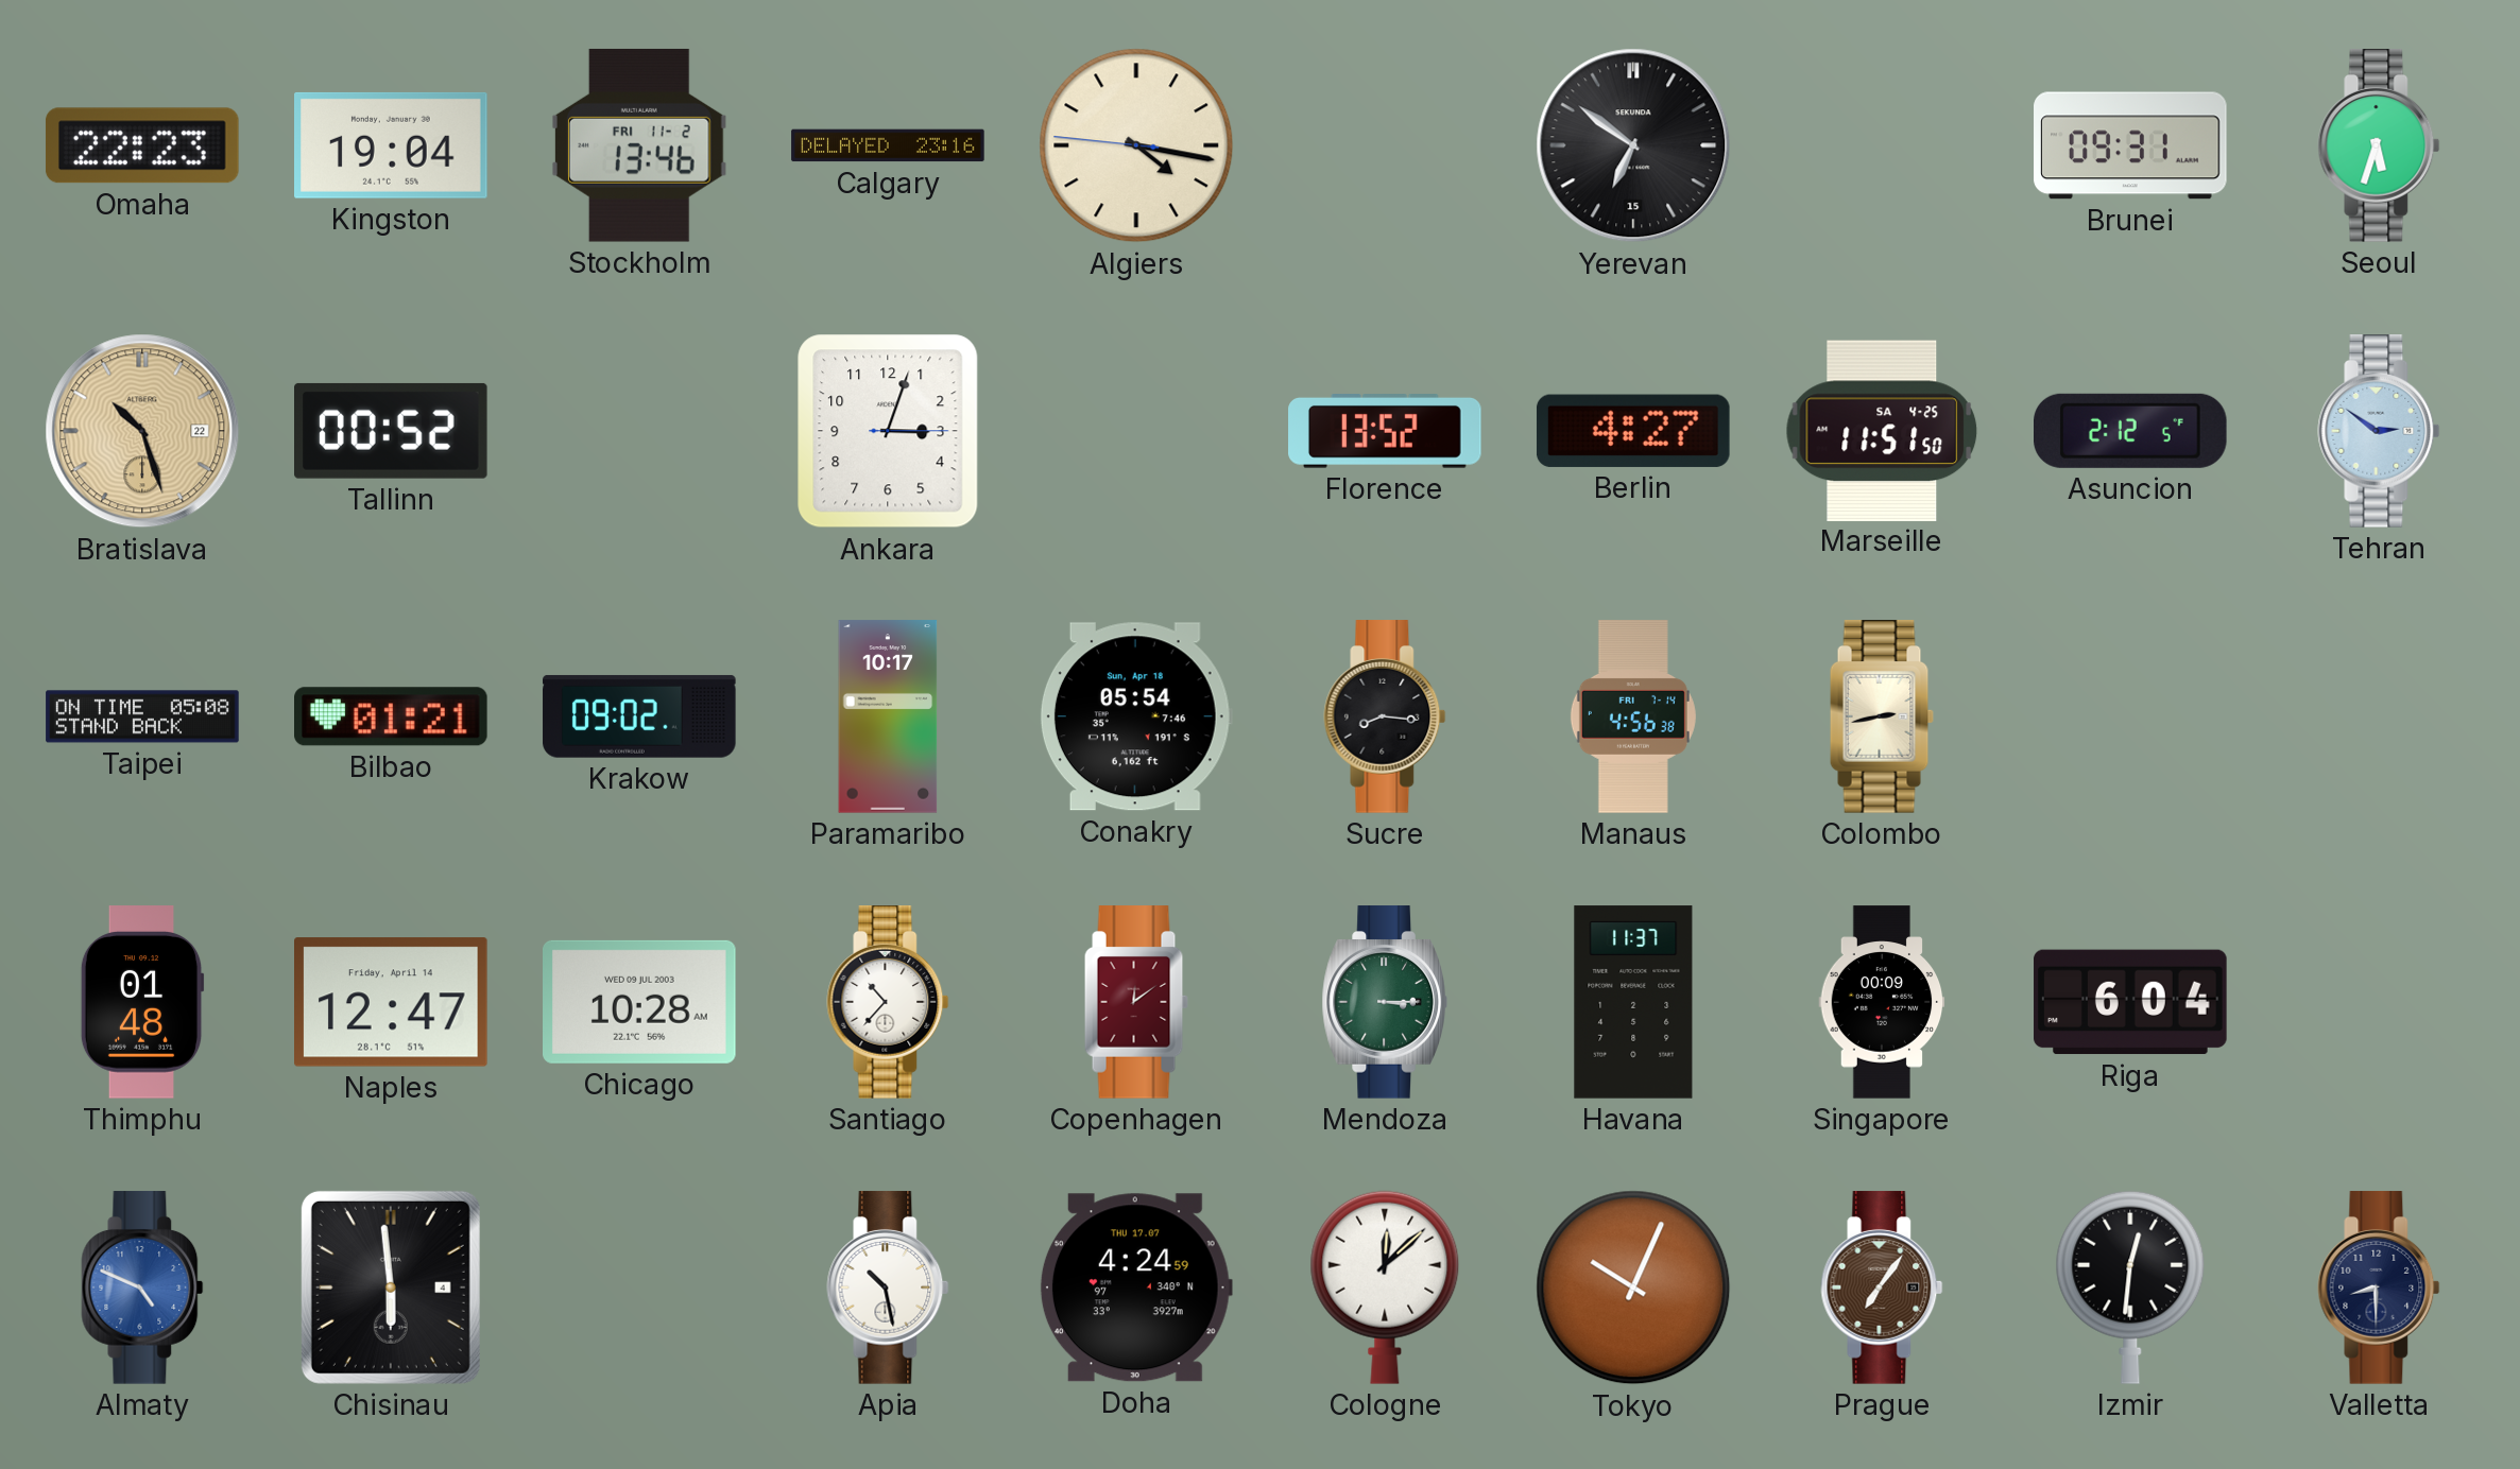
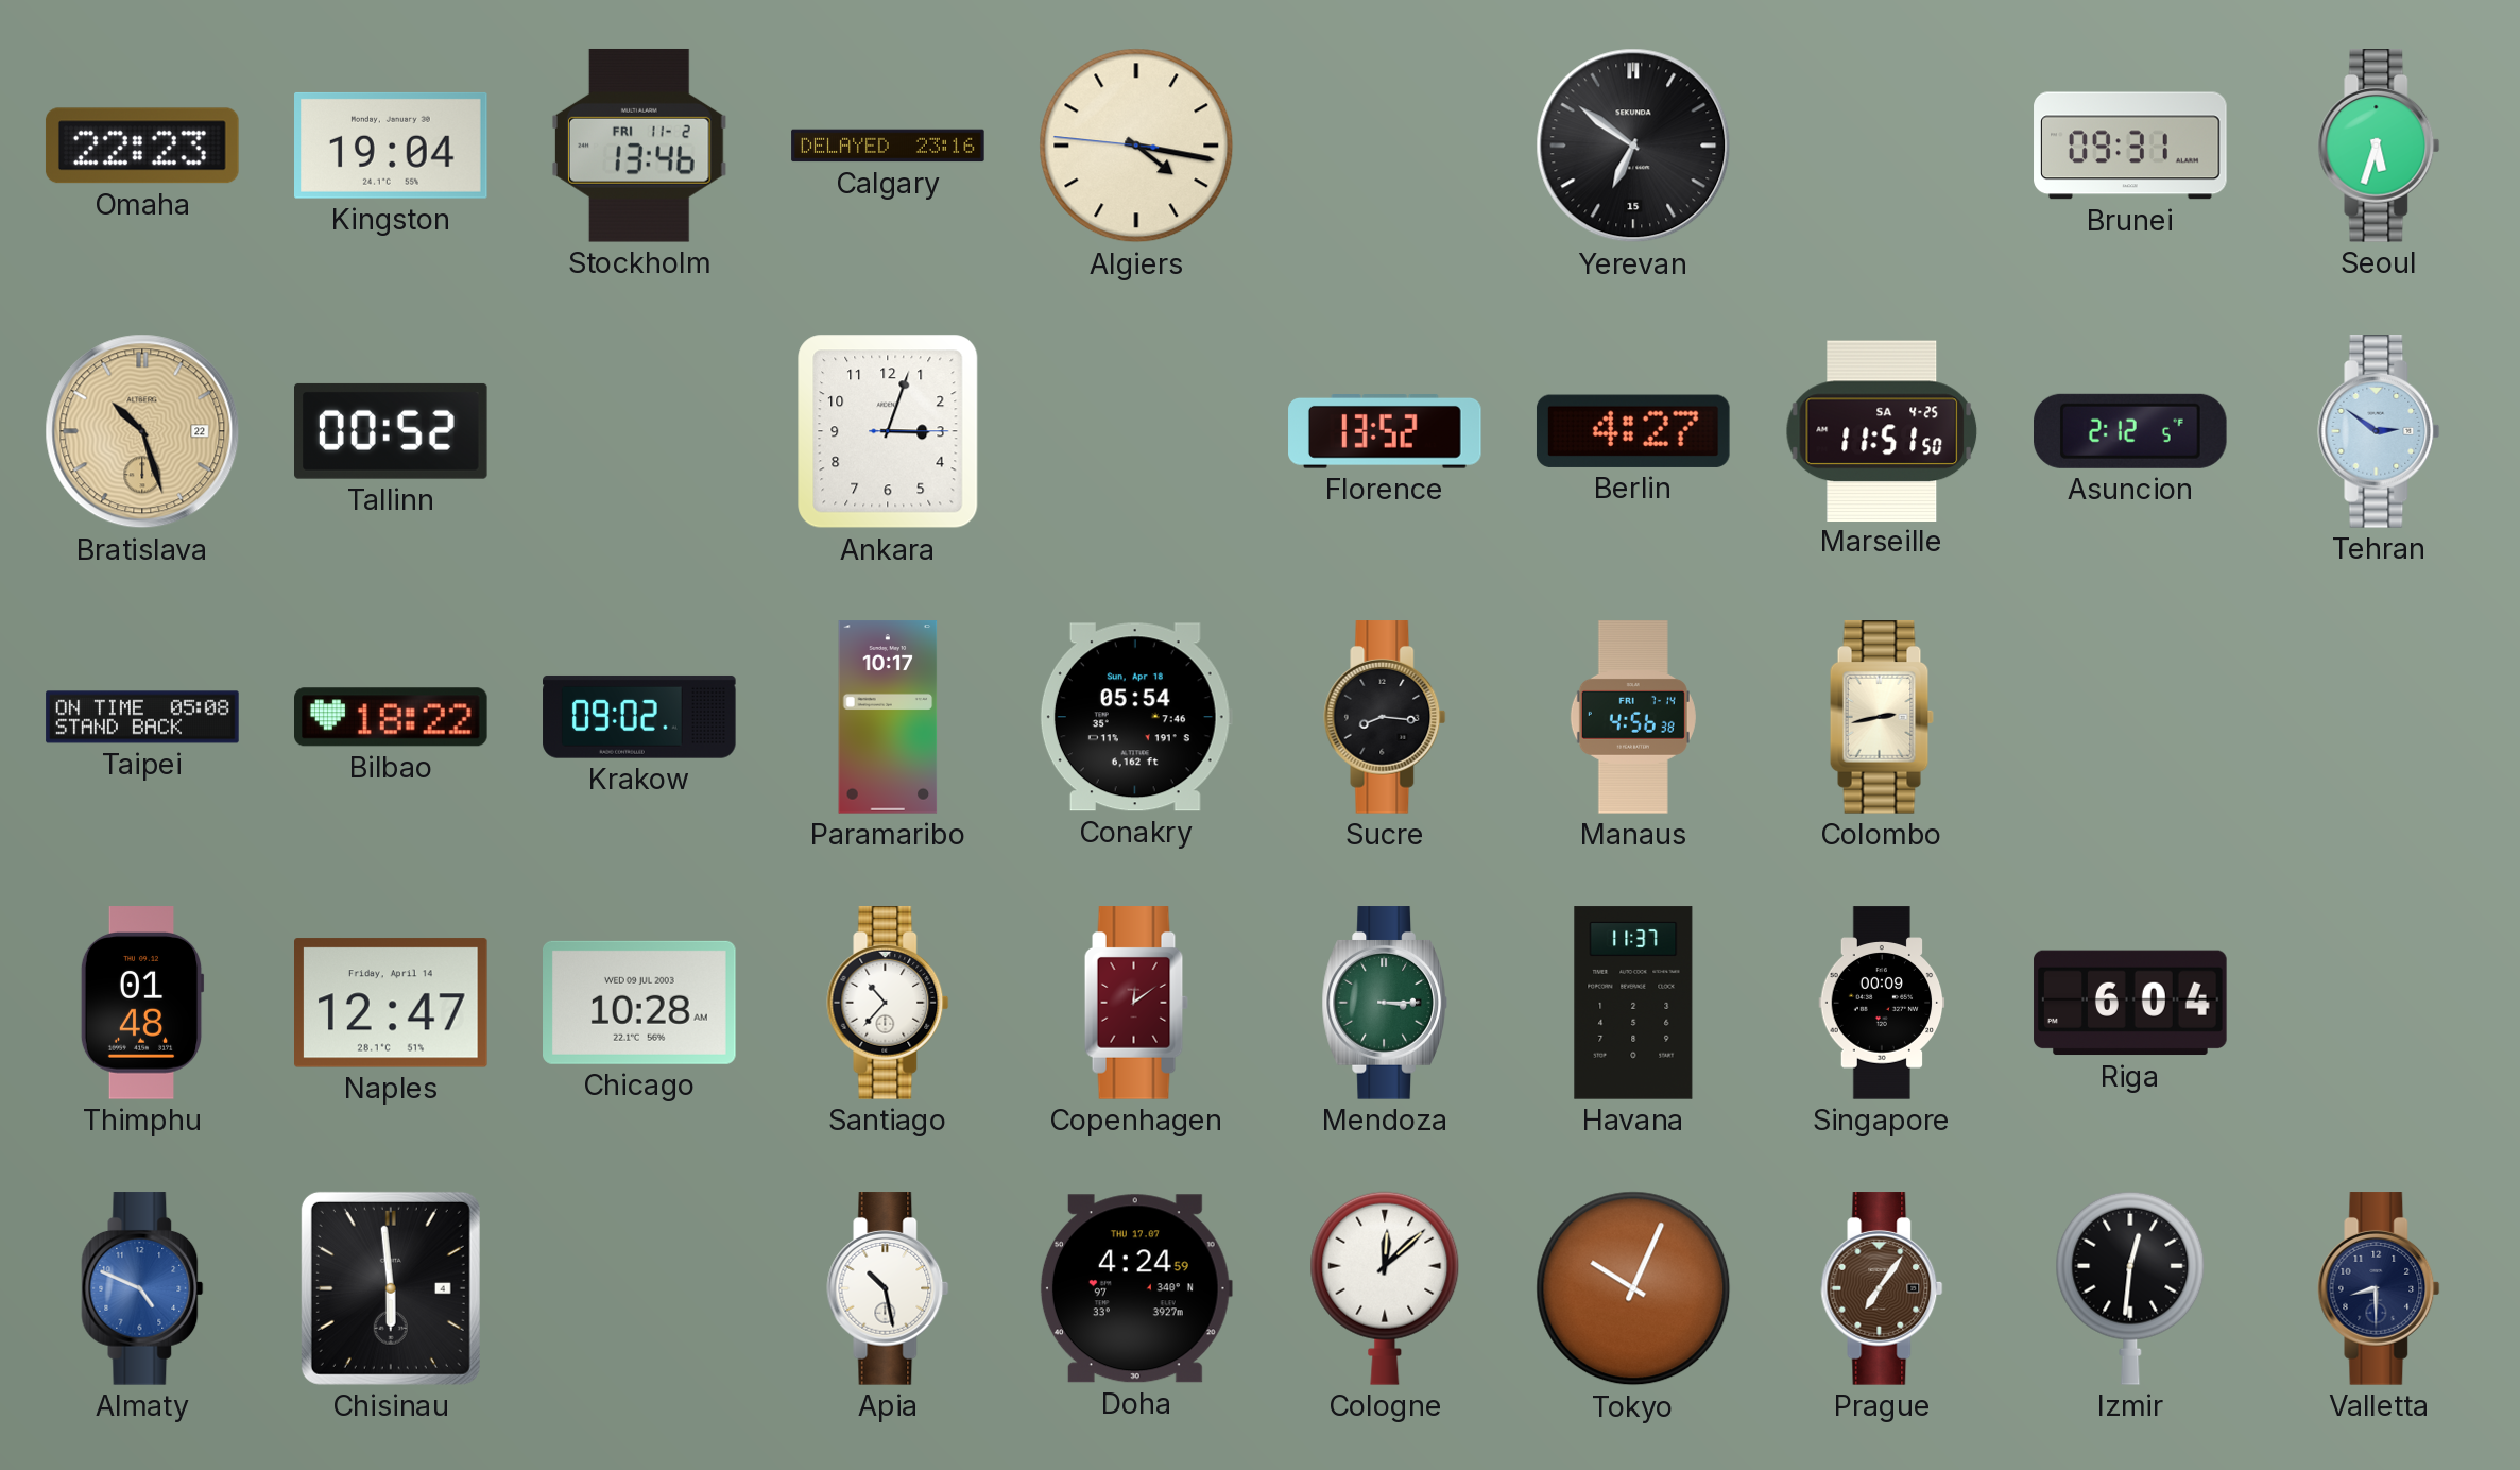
Bilbao: 01:21 -> 18:22 (392, 717)
